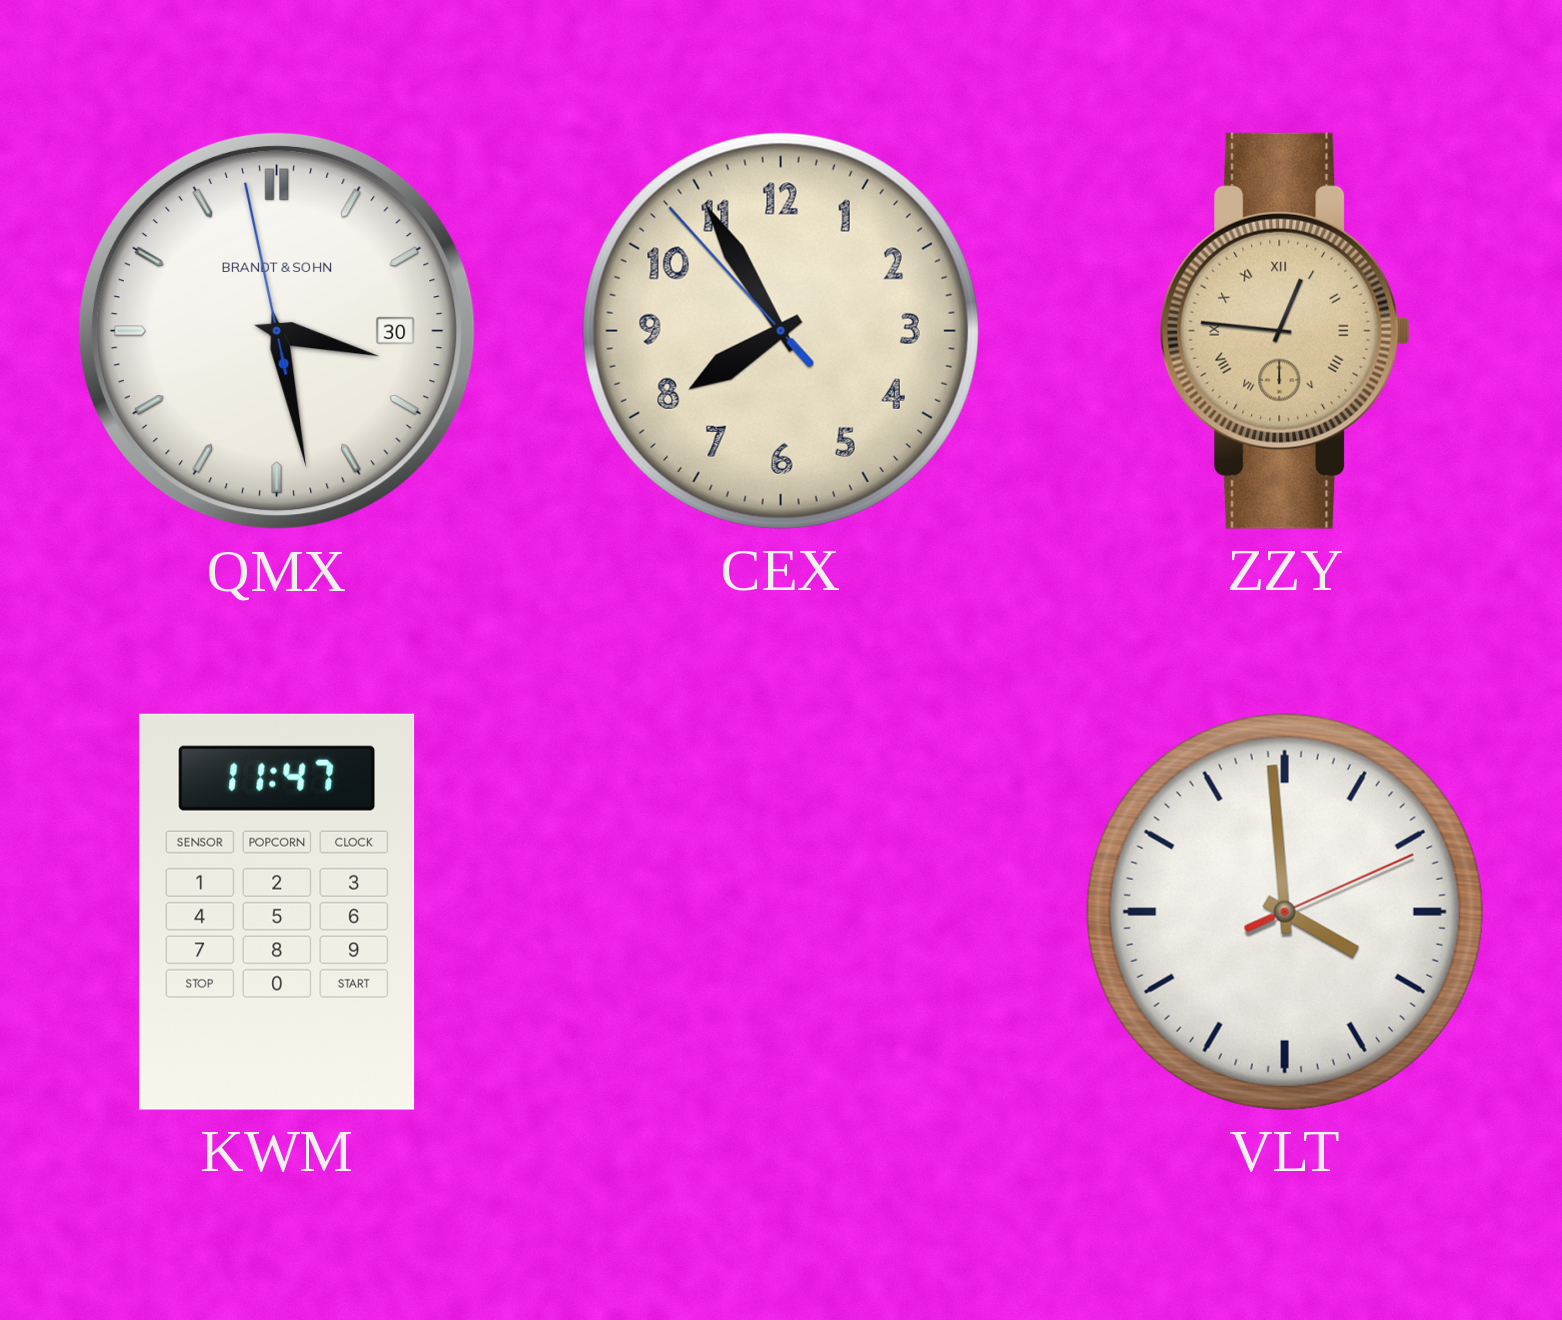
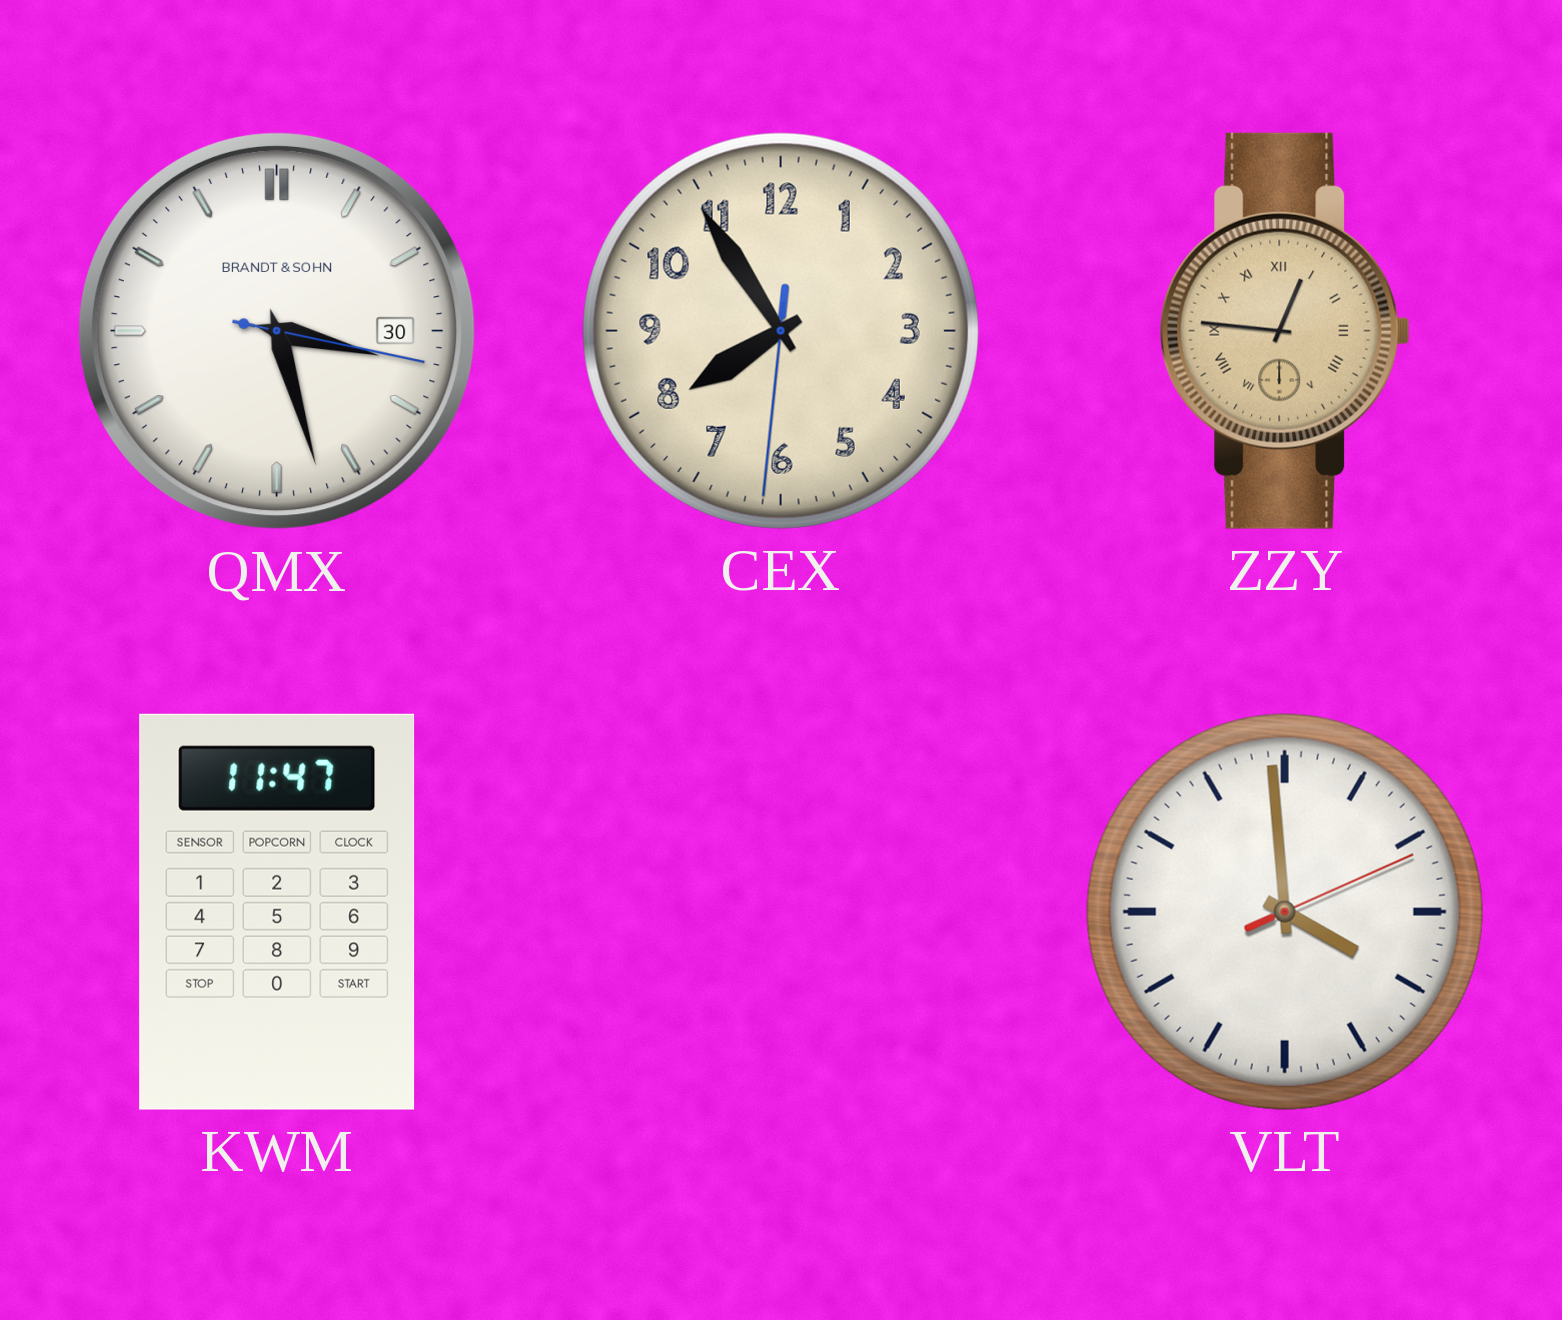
QMX: 3:27:58 -> 3:27:17 (277, 331)
CEX: 7:54:53 -> 7:54:31 (781, 331)
